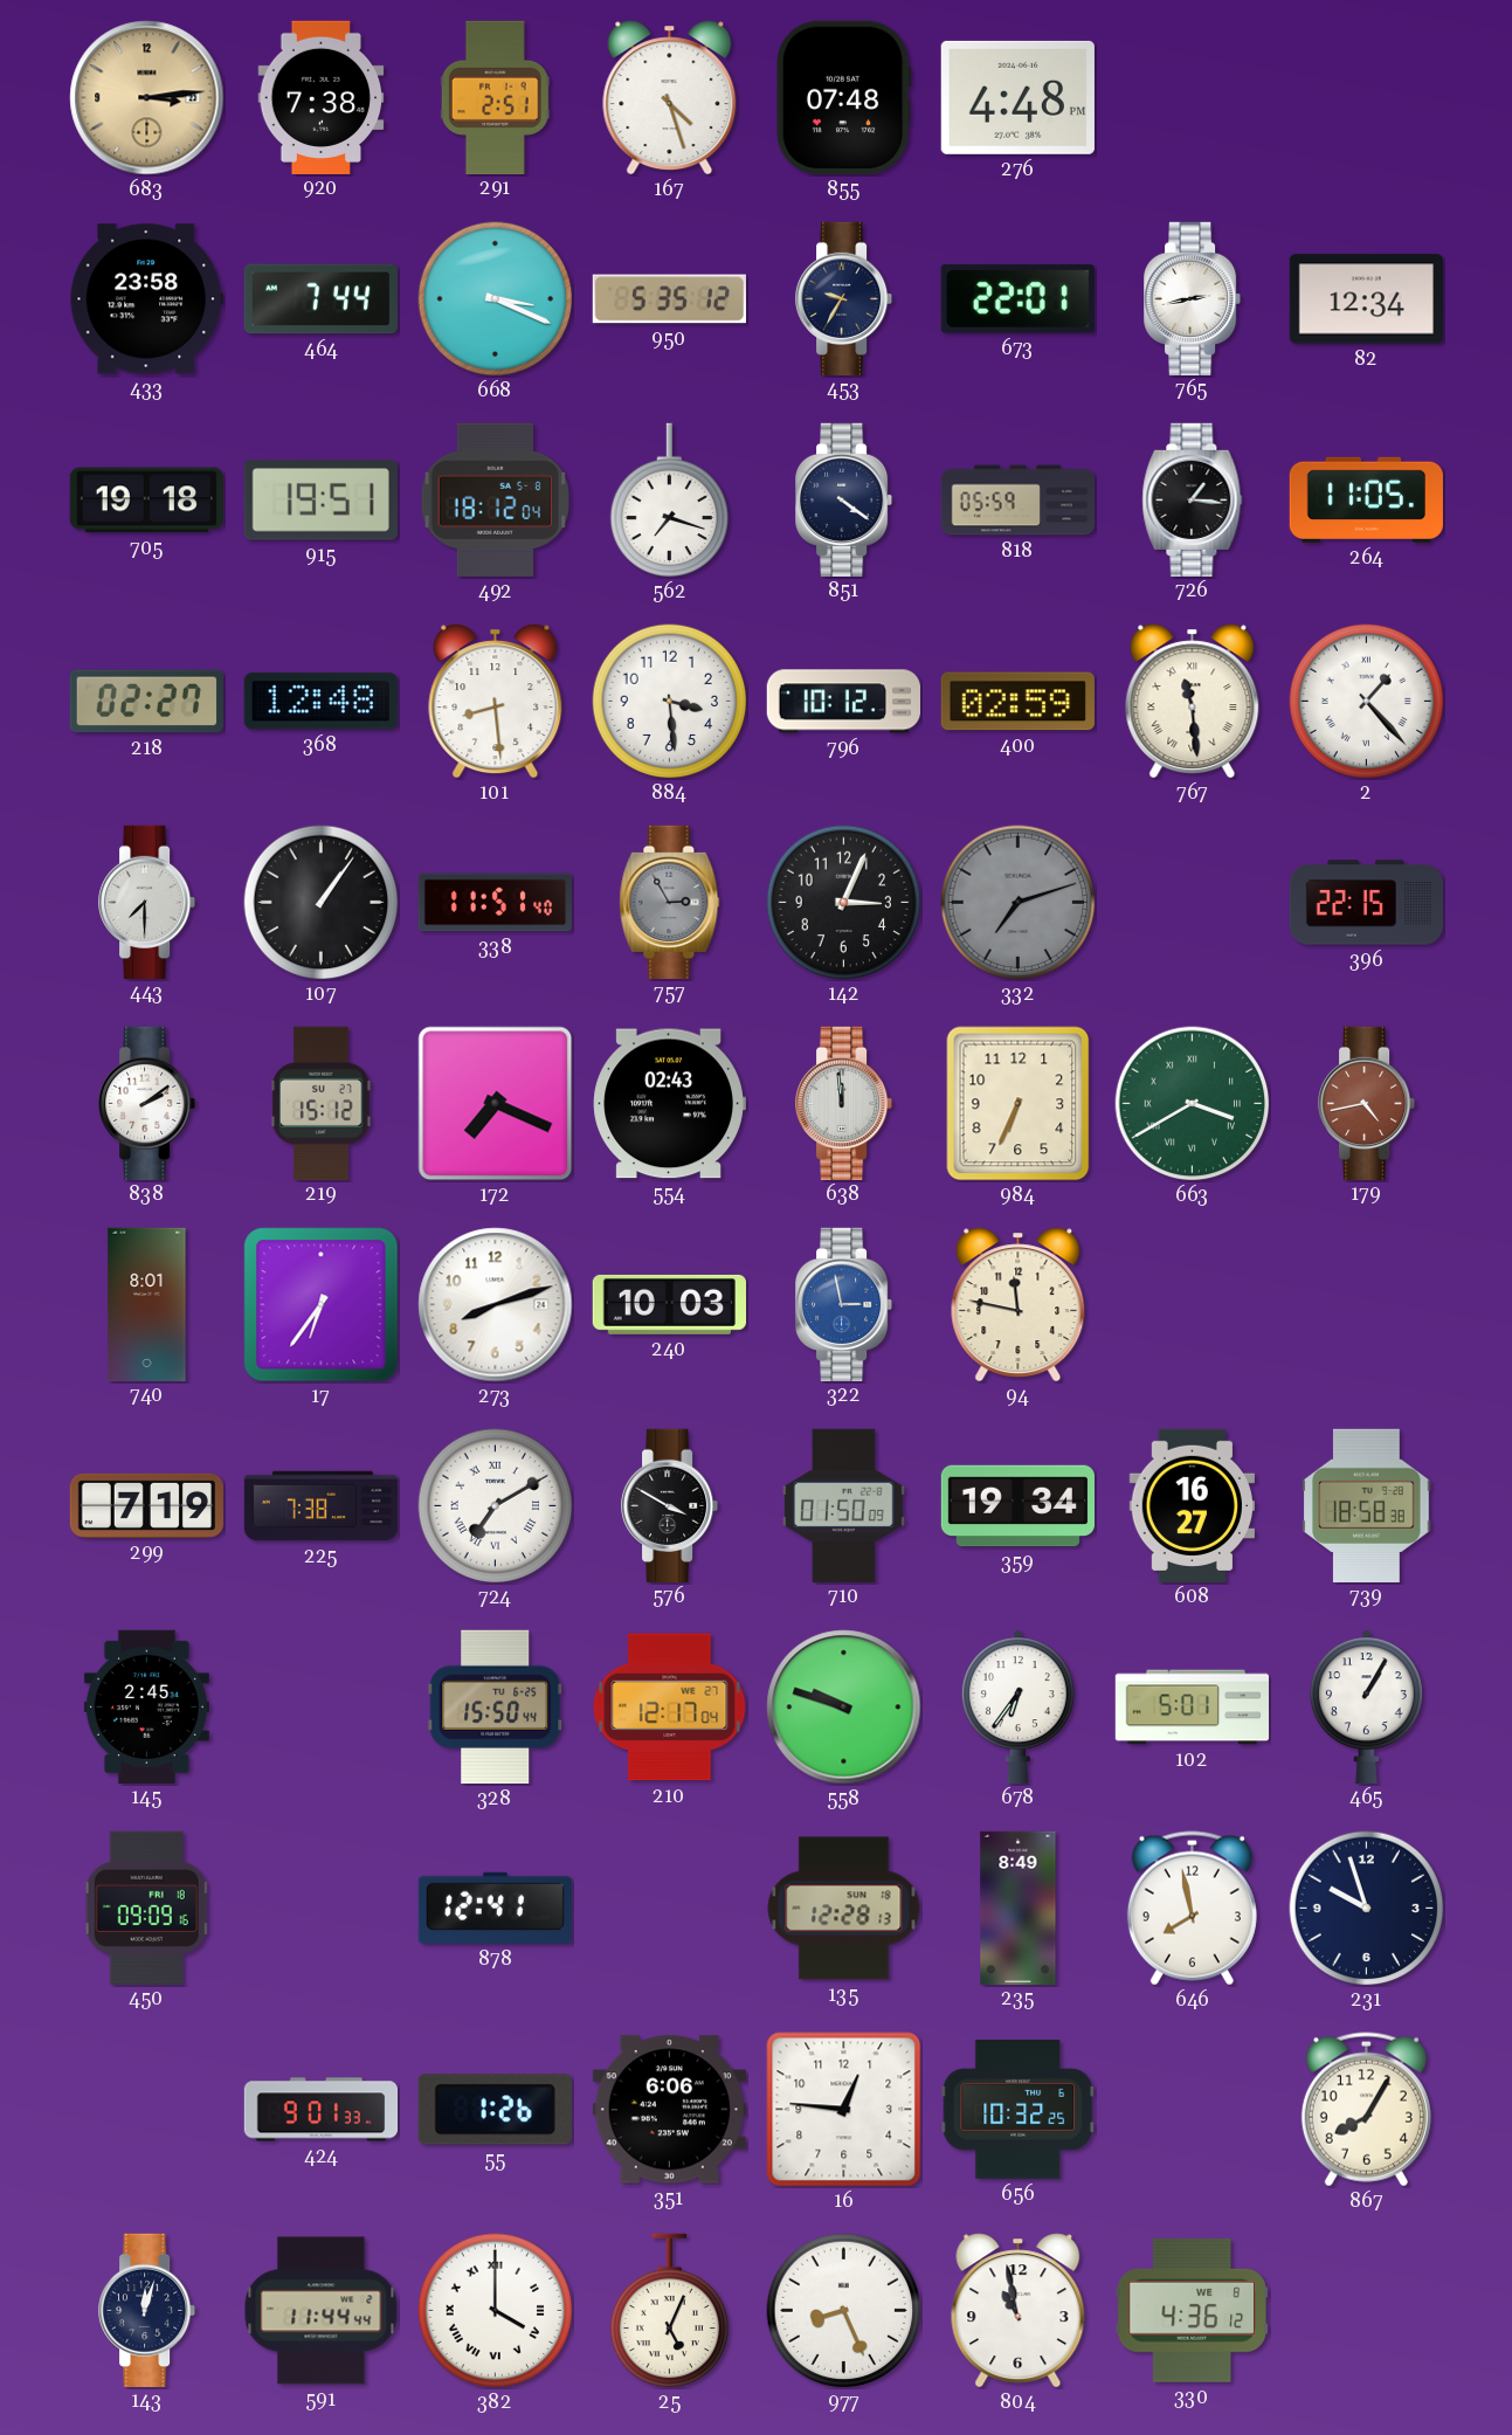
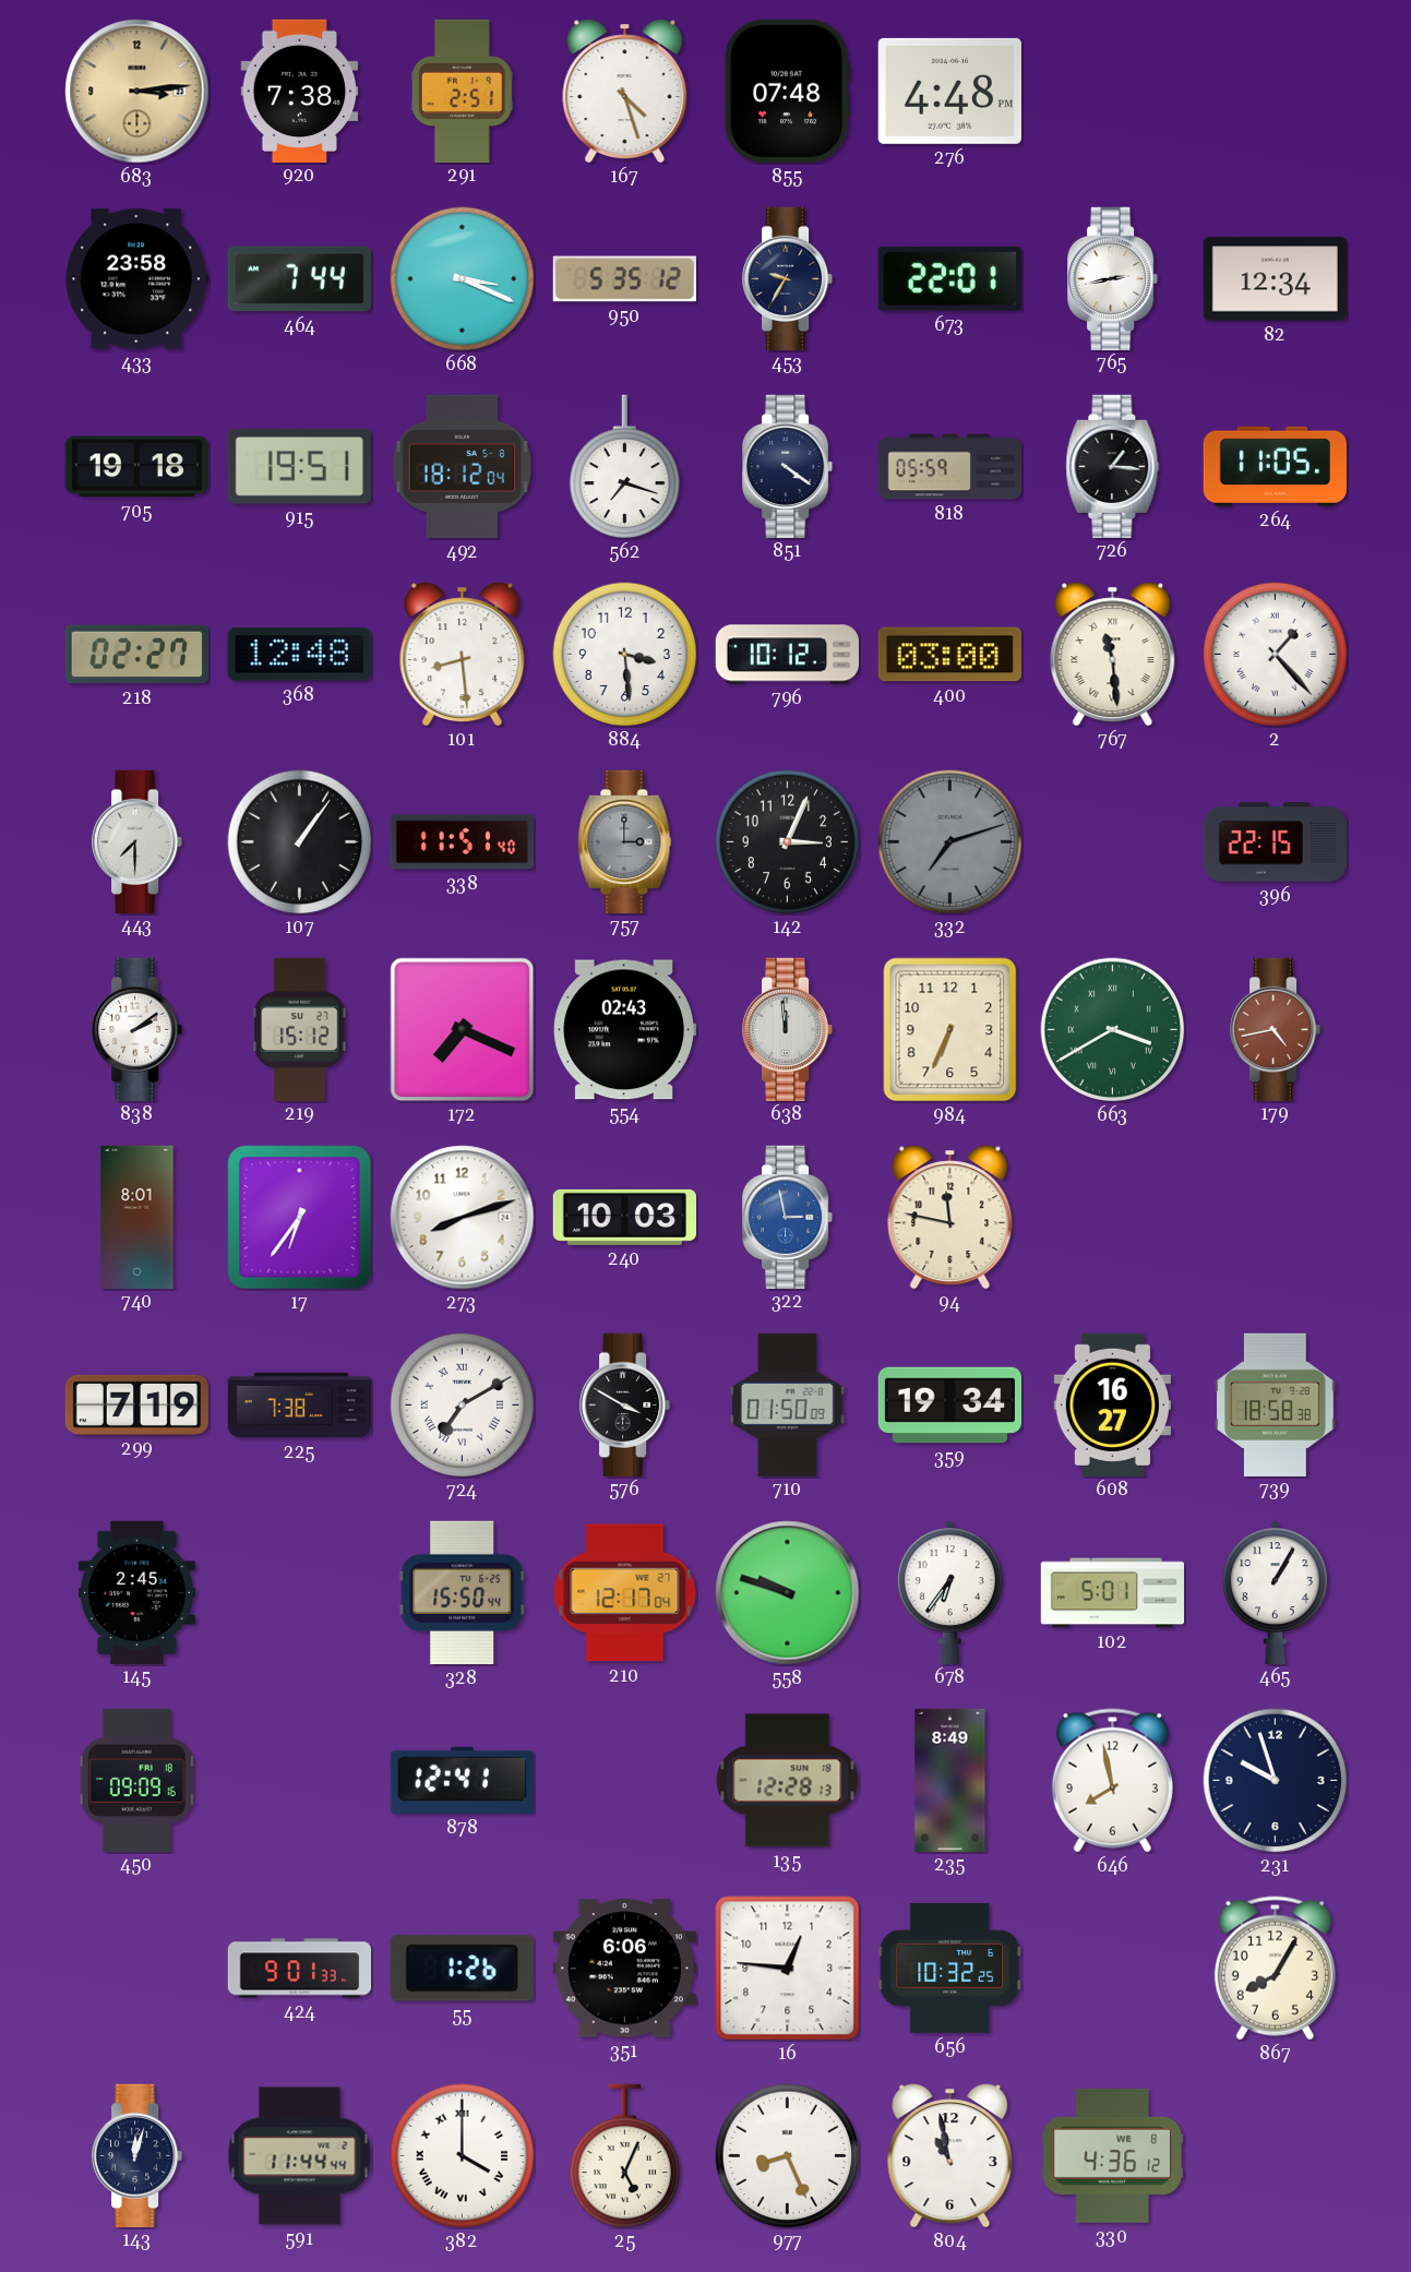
400: 02:59 -> 03:00 (949, 655)
757: 2:55 -> 3:00 (625, 841)
